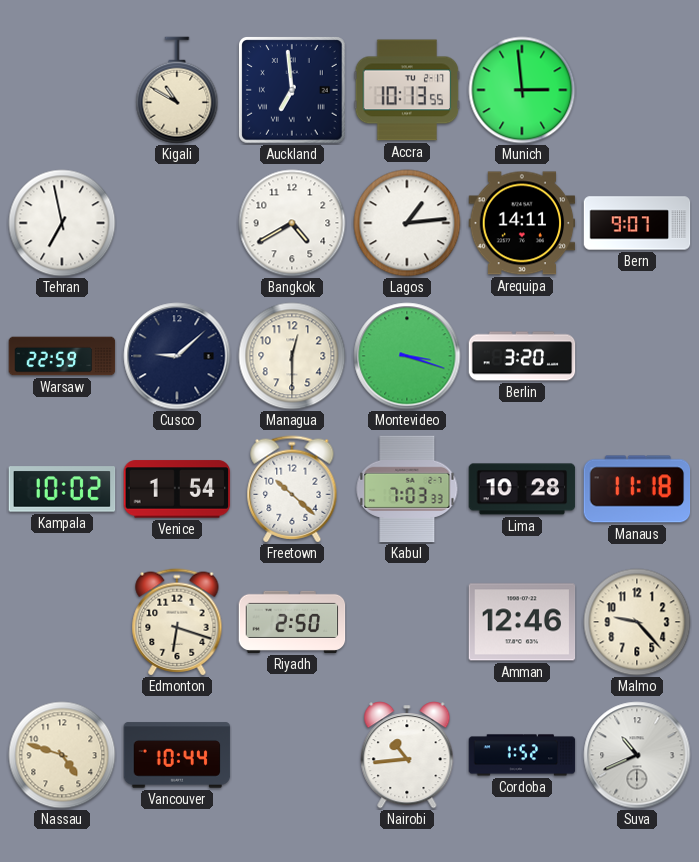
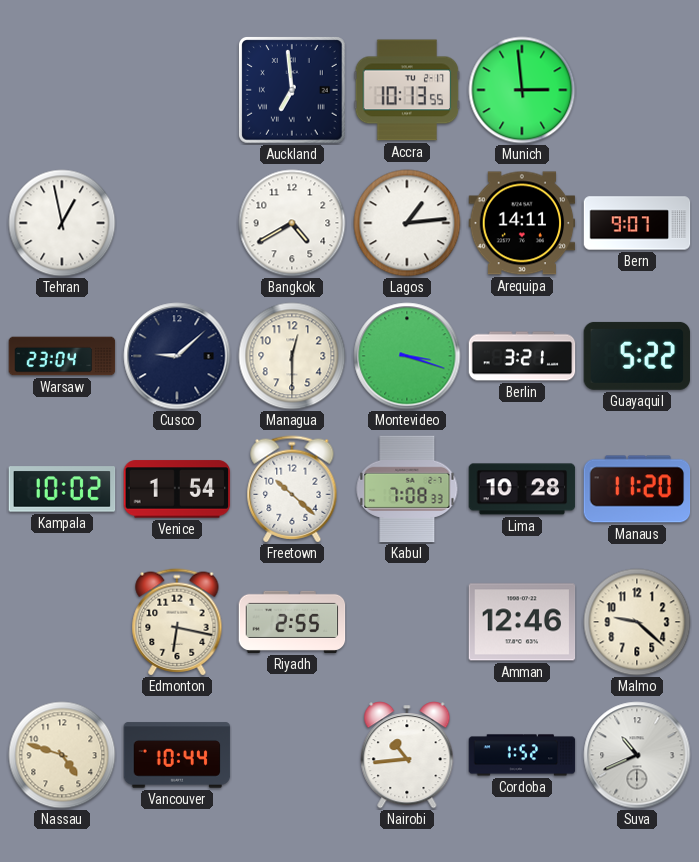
Kigali: 10:50 -> none (177, 90)
Tehran: 6:58 -> 12:58 (62, 223)
Warsaw: 22:59 -> 23:04 (62, 356)
Berlin: 3:20 -> 3:21 (522, 356)
Guayaquil: none -> 5:22 (637, 356)
Kabul: 7:03 -> 7:08 (407, 489)
Manaus: 11:18 -> 11:20 (637, 489)
Edmonton: 6:18 -> 6:17 (177, 622)
Riyadh: 2:50 -> 2:55 (292, 622)
Malmo: 9:23 -> 9:22 (637, 622)
